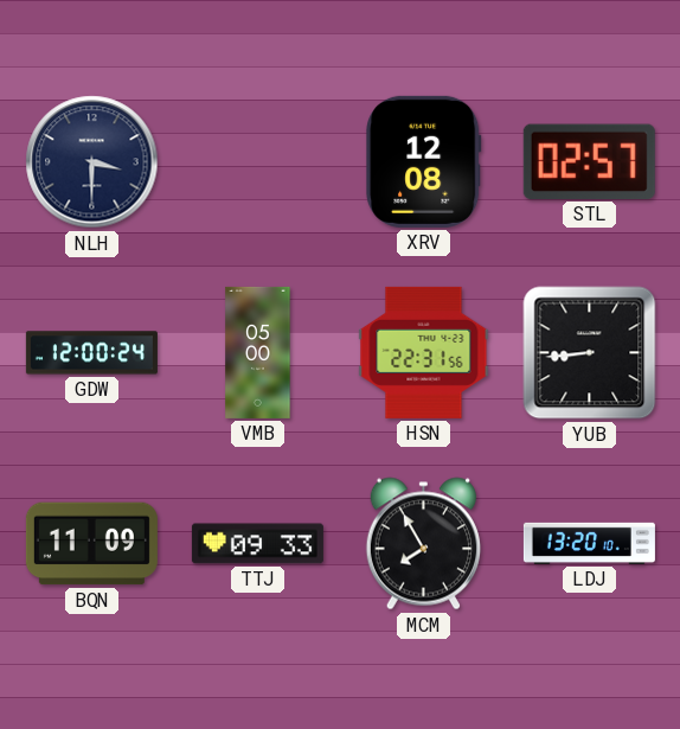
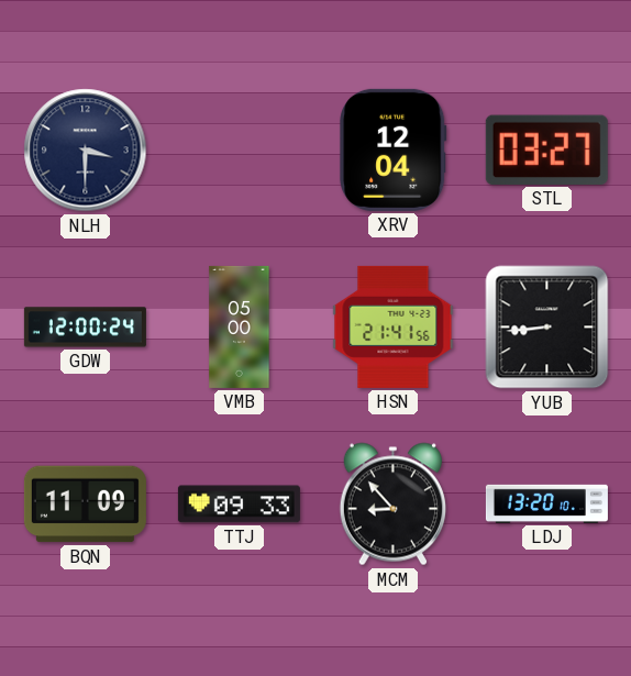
XRV: 12:08 -> 12:04 (394, 149)
STL: 02:57 -> 03:27 (546, 149)
HSN: 22:31 -> 21:41 (394, 326)
MCM: 7:55 -> 8:53 (392, 505)
